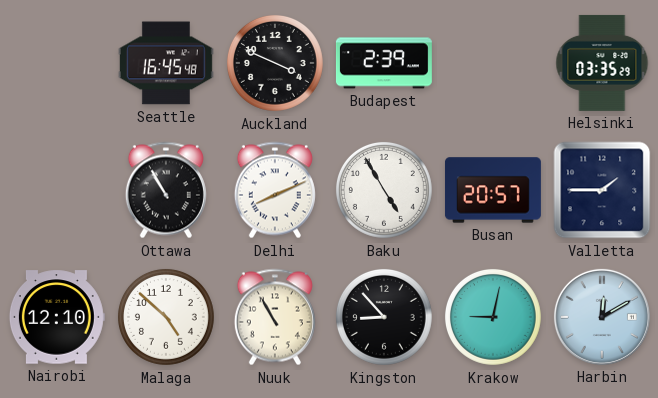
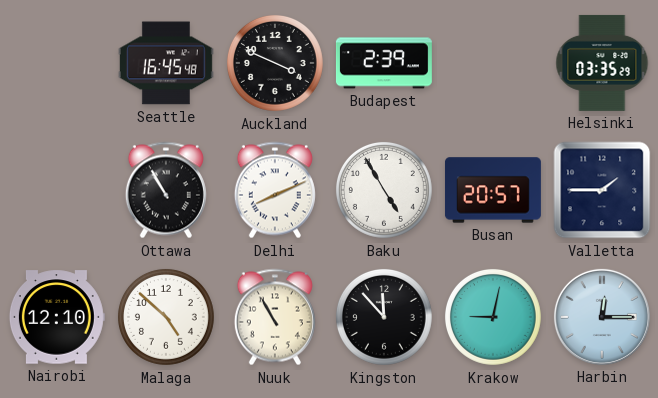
Kingston: 8:53 -> 11:53 (384, 317)
Harbin: 12:10 -> 12:15 (602, 317)
